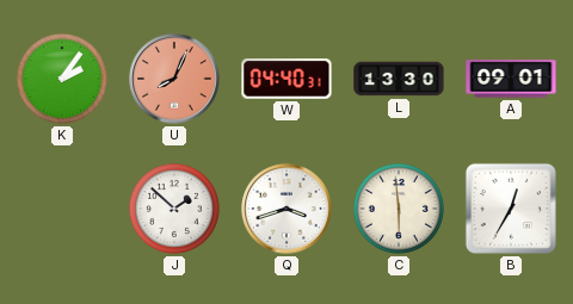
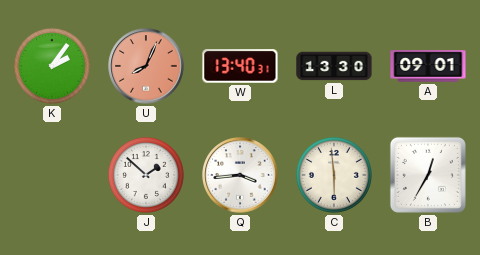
W: 04:40 -> 13:40 (240, 66)
Q: 3:42 -> 3:44 (240, 175)
